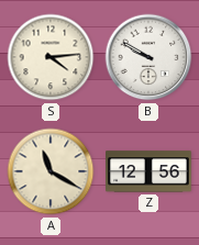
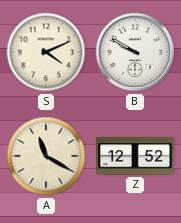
S: 4:14 -> 4:11 (46, 52)
Z: 12:56 -> 12:52 (136, 156)
